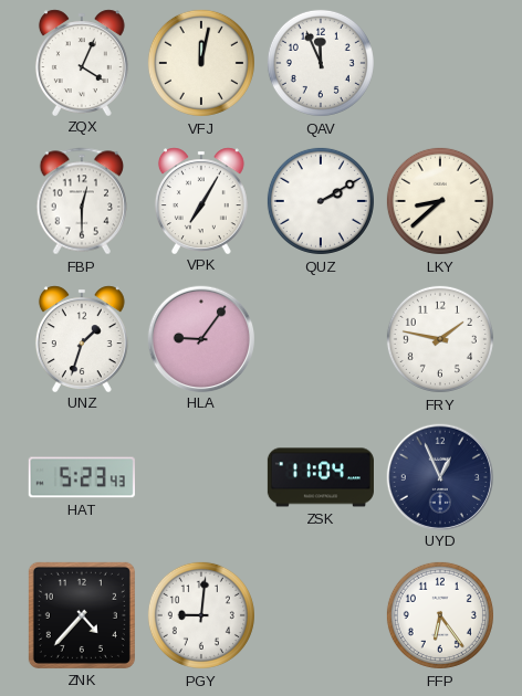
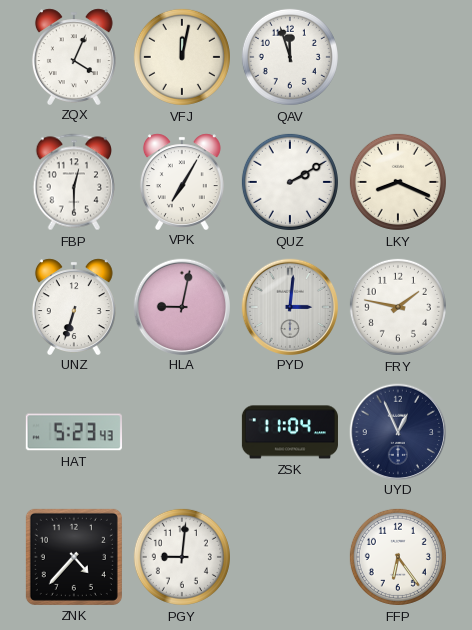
QAV: 11:56 -> 11:57 (290, 57)
LKY: 8:38 -> 8:19 (398, 182)
UNZ: 1:33 -> 6:33 (74, 306)
HLA: 9:06 -> 9:02 (181, 306)
PYD: none -> 3:01 (289, 306)
